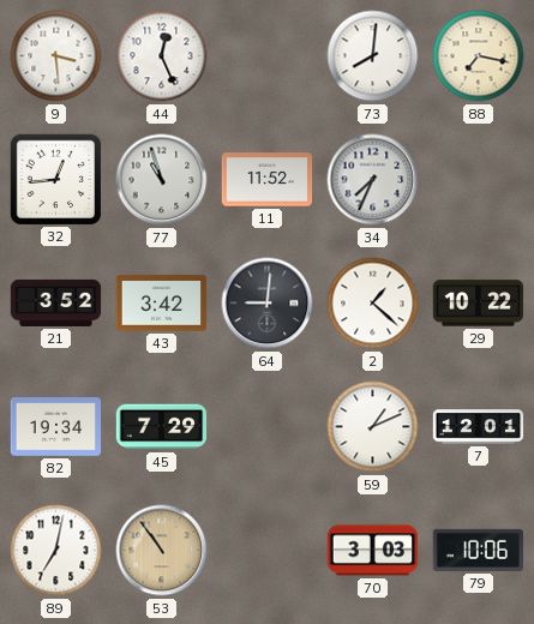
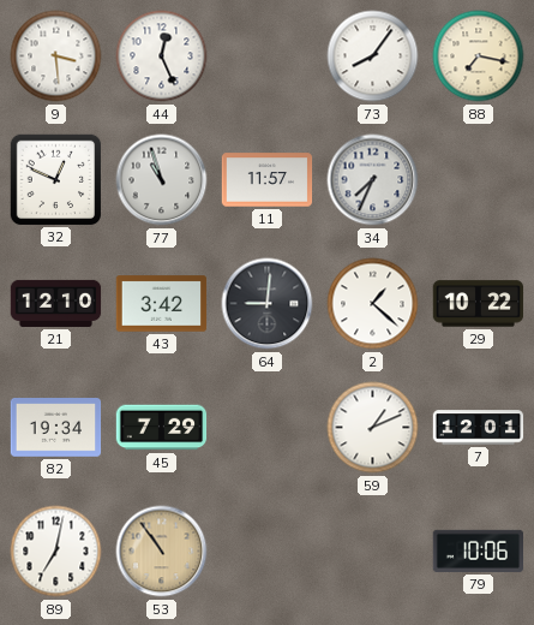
73: 8:01 -> 8:06 (373, 56)
32: 12:44 -> 12:49 (55, 179)
11: 11:52 -> 11:57 (268, 180)
21: 3:52 -> 12:10 (56, 303)
70: 3:03 -> none (373, 551)
